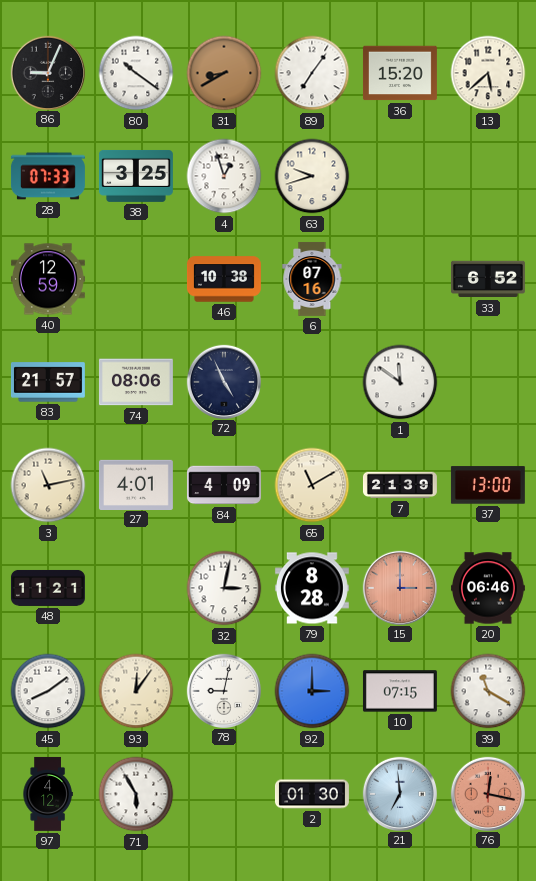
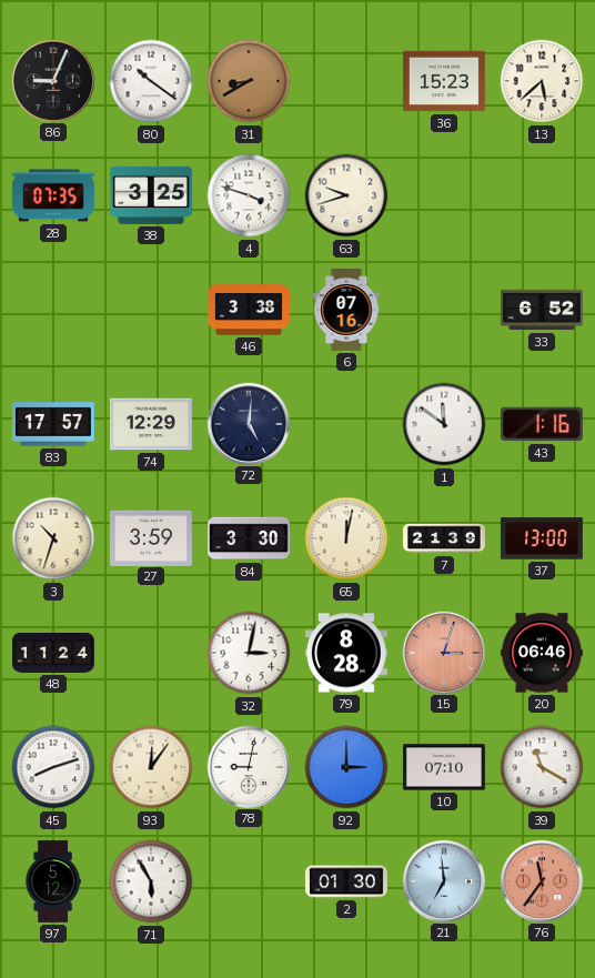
89: 7:06 -> none (312, 73)
36: 15:20 -> 15:23 (444, 81)
28: 07:33 -> 07:35 (53, 195)
4: 12:57 -> 3:48 (249, 195)
40: 12:59 -> none (48, 279)
46: 10:38 -> 3:38 (249, 310)
83: 21:57 -> 17:57 (53, 424)
74: 08:06 -> 12:29 (151, 424)
72: 4:56 -> 5:01 (248, 423)
43: none -> 1:16 (542, 424)
3: 11:13 -> 10:33 (53, 538)
27: 4:01 -> 3:59 (151, 537)
84: 4:09 -> 3:30 (249, 538)
65: 11:10 -> 12:02 (346, 538)
48: 11:21 -> 11:24 (53, 653)
15: 3:00 -> 3:03 (443, 652)
45: 8:09 -> 8:12 (53, 767)
10: 07:15 -> 07:10 (444, 767)
97: 4:12 -> 5:12 (53, 881)
76: 12:17 -> 11:36 (541, 880)
